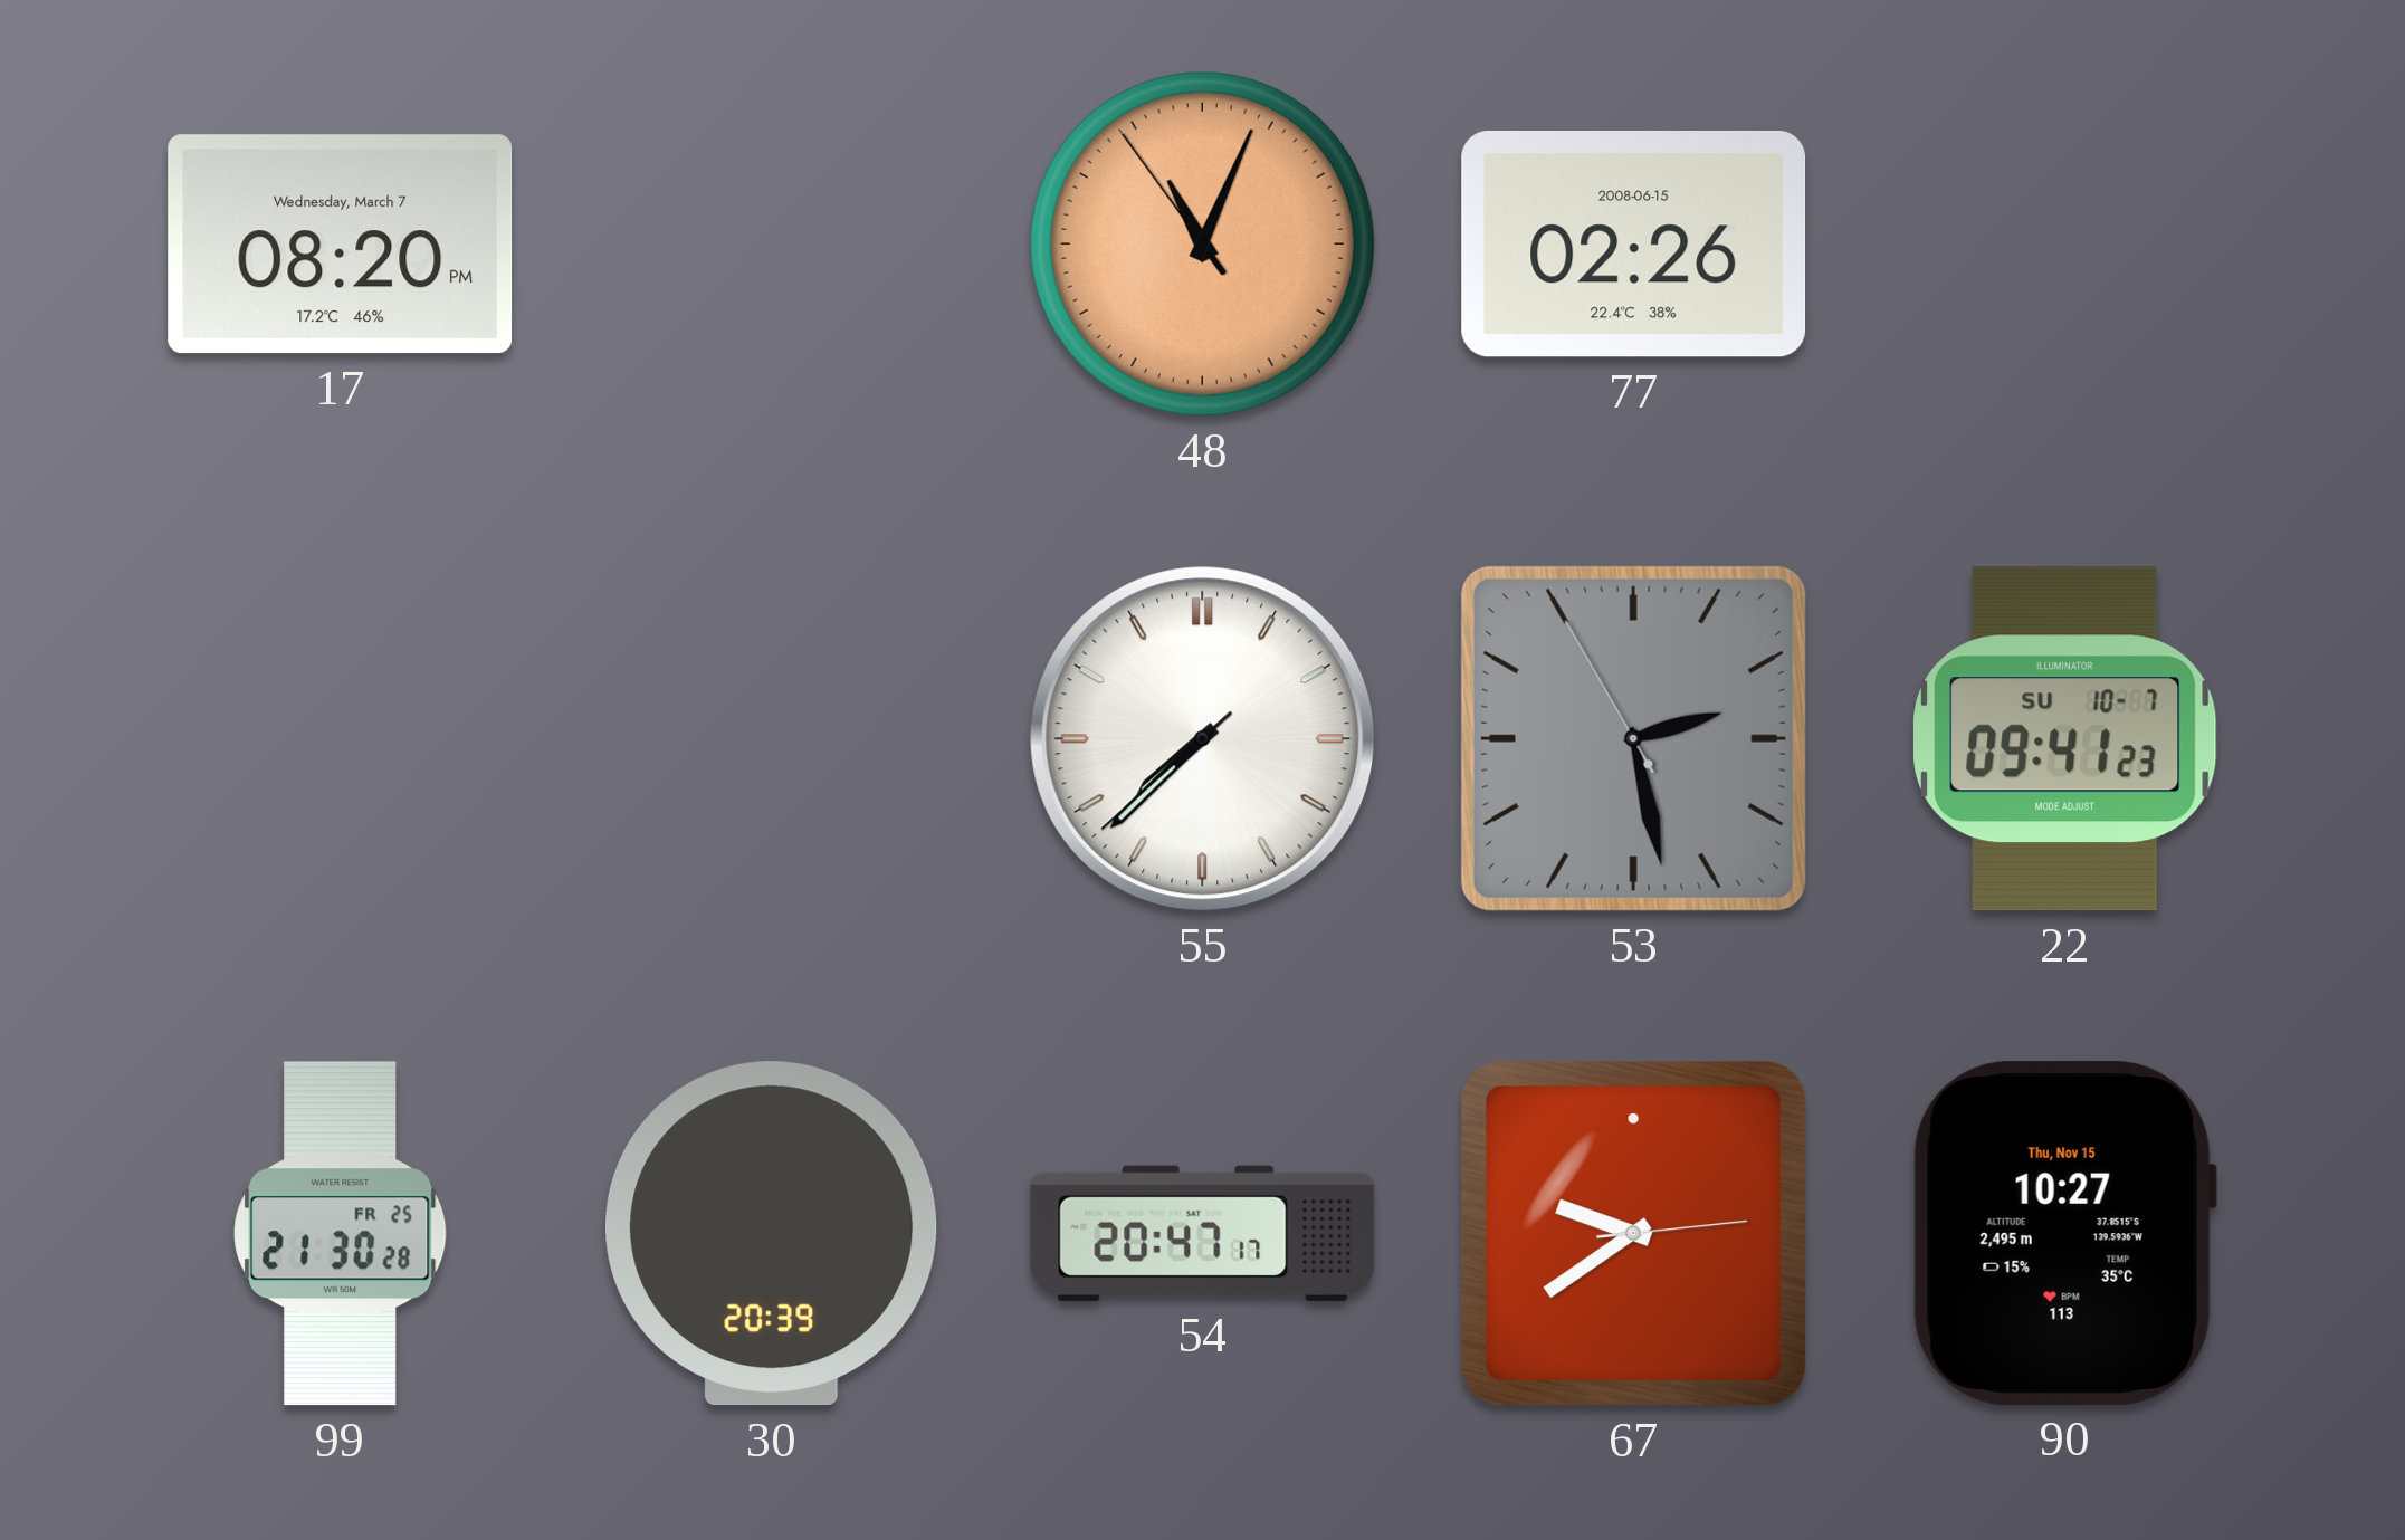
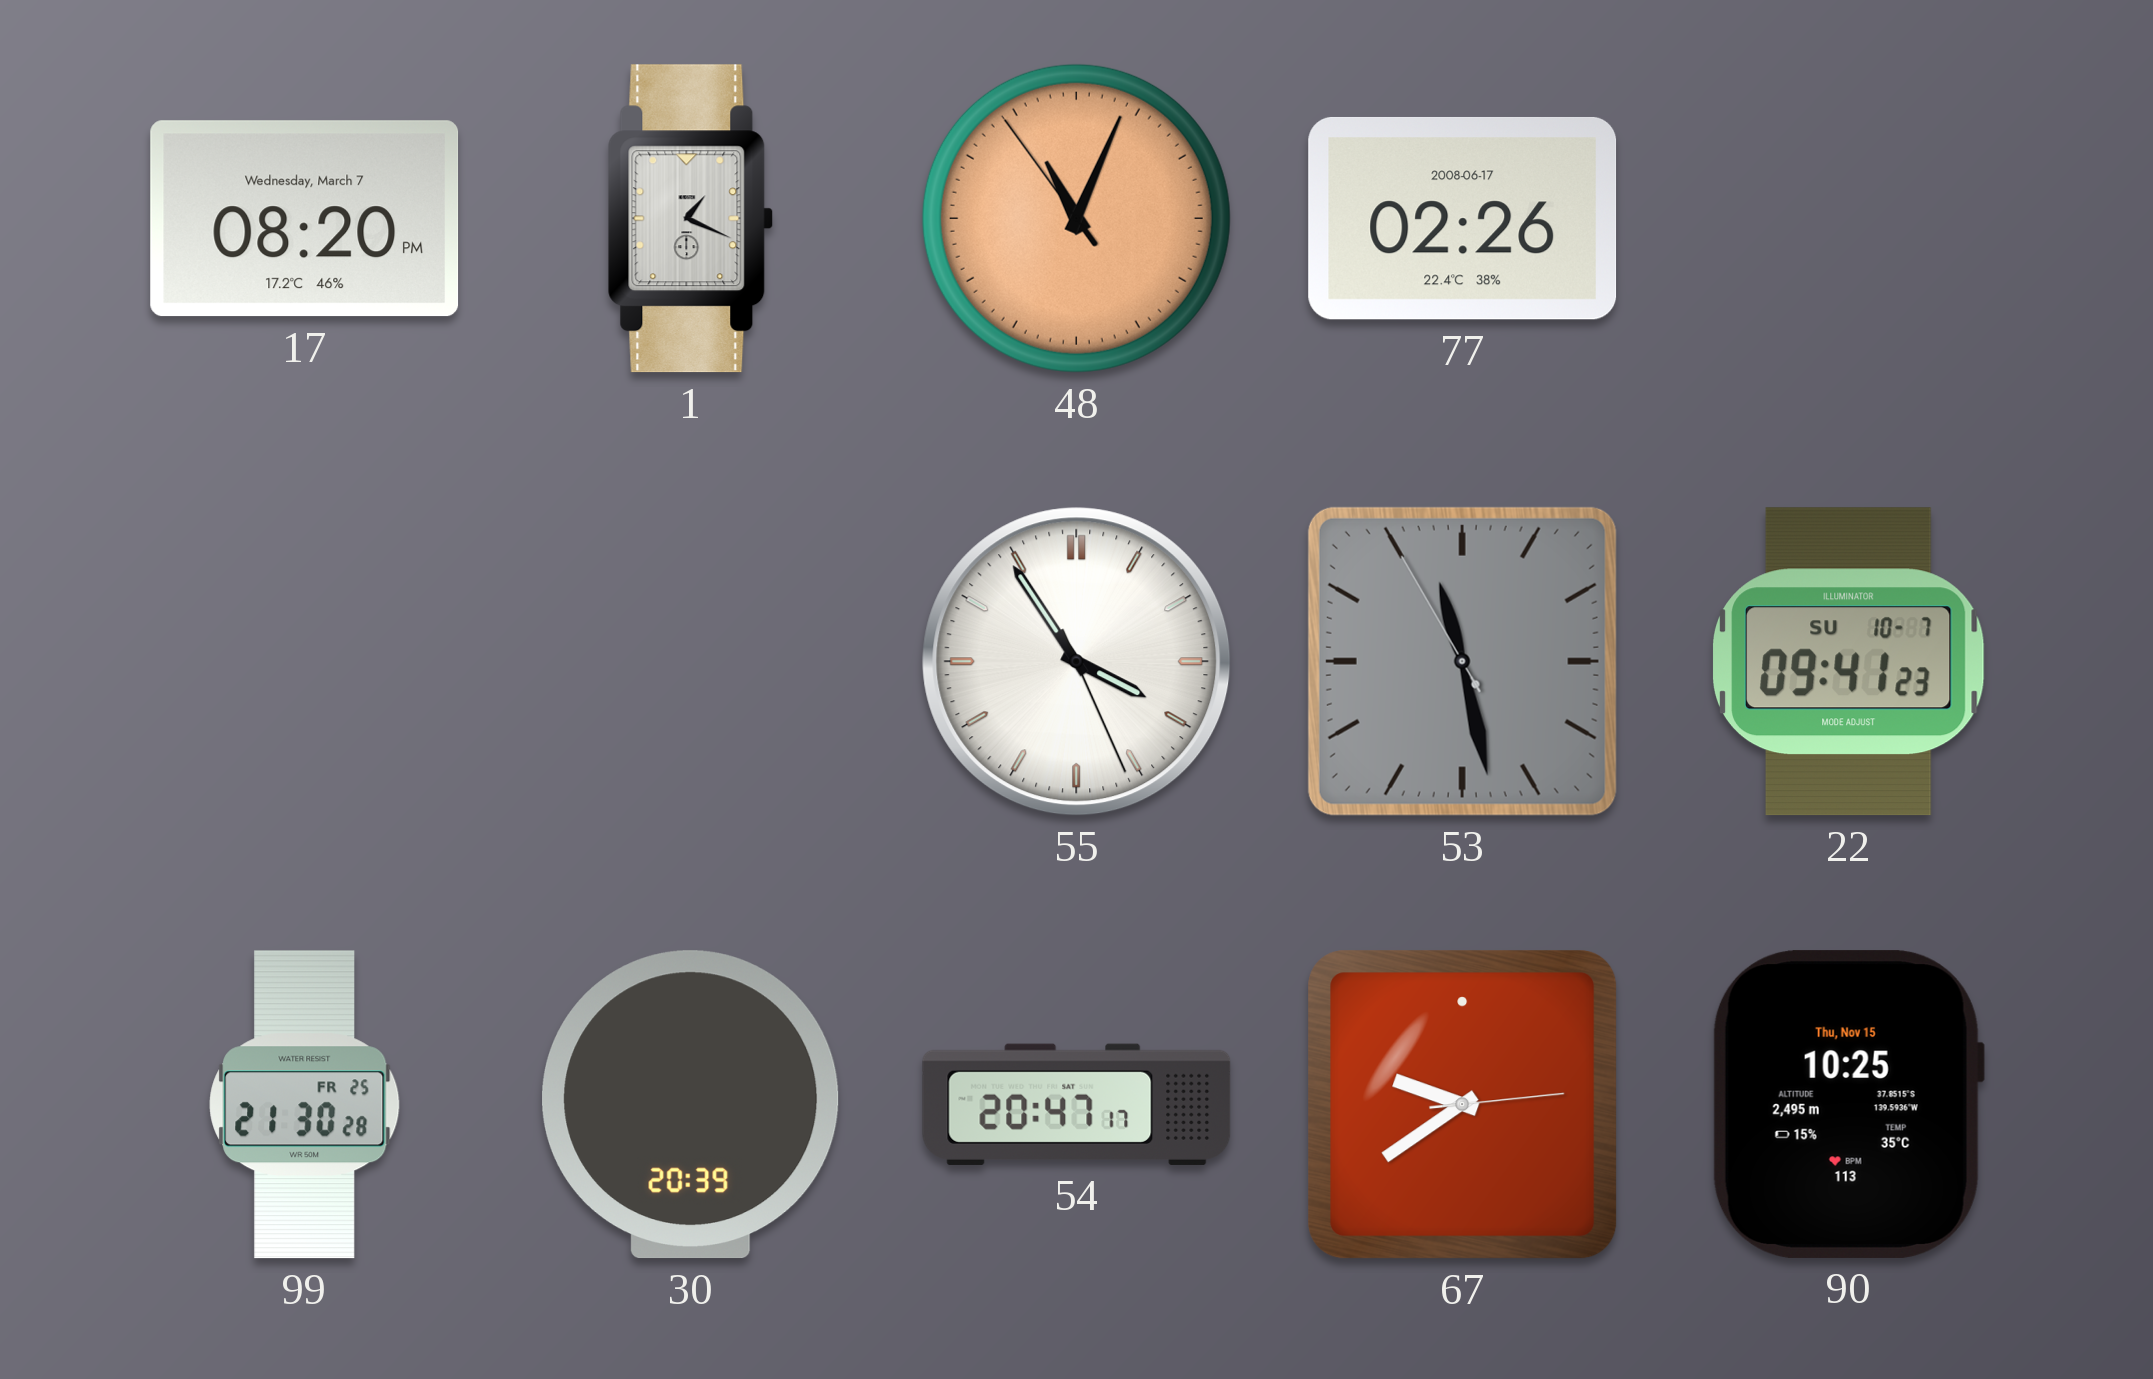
1: none -> 1:19 (691, 219)
77 date: 2008-06-15 -> 2008-06-17 (1463, 218)
55: 7:37 -> 3:54 (1077, 662)
53: 2:27 -> 11:27 (1462, 661)
90: 10:27 -> 10:25 (1848, 1104)
